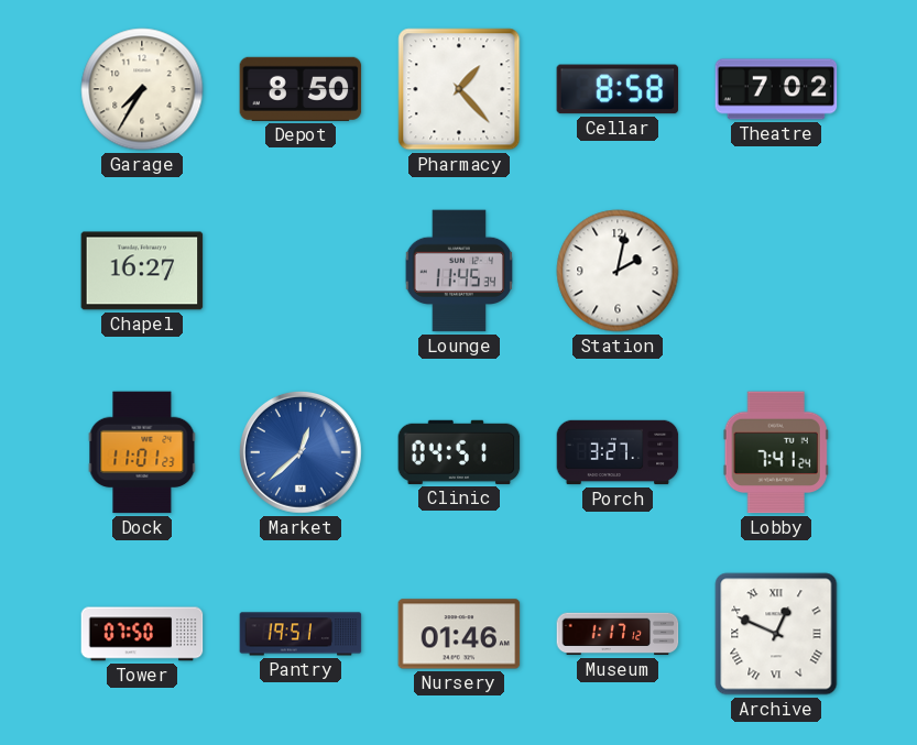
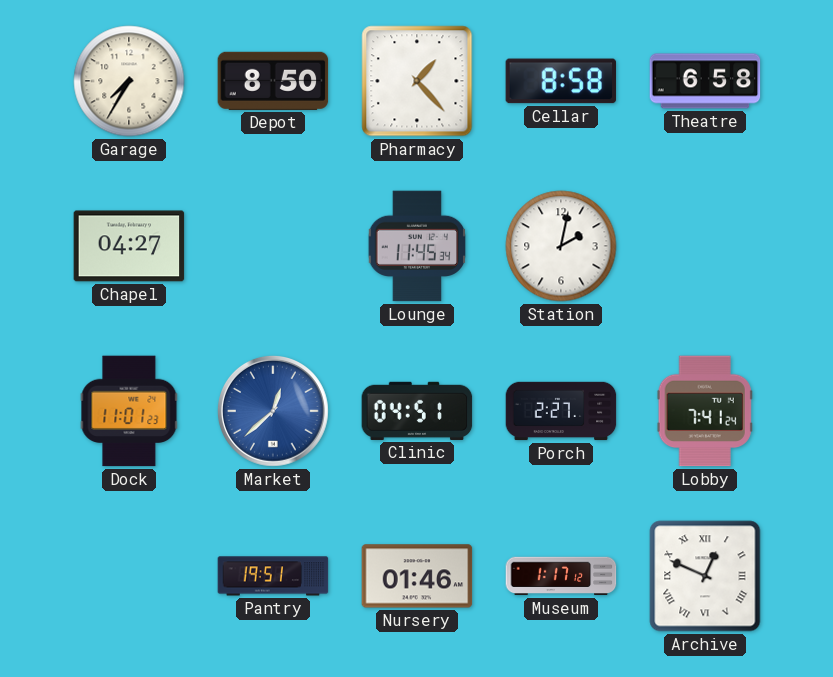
Theatre: 7:02 -> 6:58 (705, 81)
Chapel: 16:27 -> 04:27 (129, 246)
Porch: 3:27 -> 2:27 (561, 411)
Tower: 07:50 -> none (142, 634)
